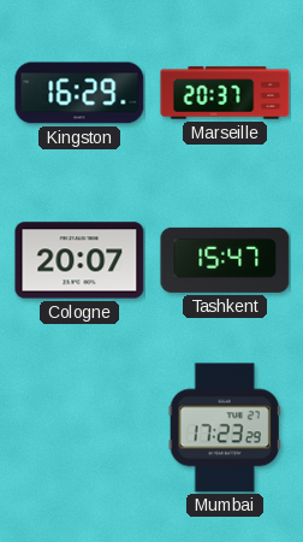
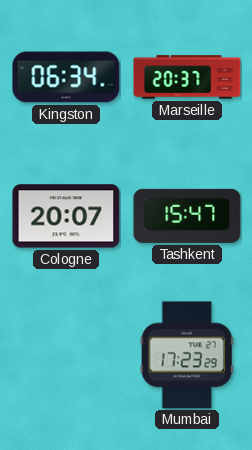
Kingston: 16:29 -> 06:34 (66, 77)
